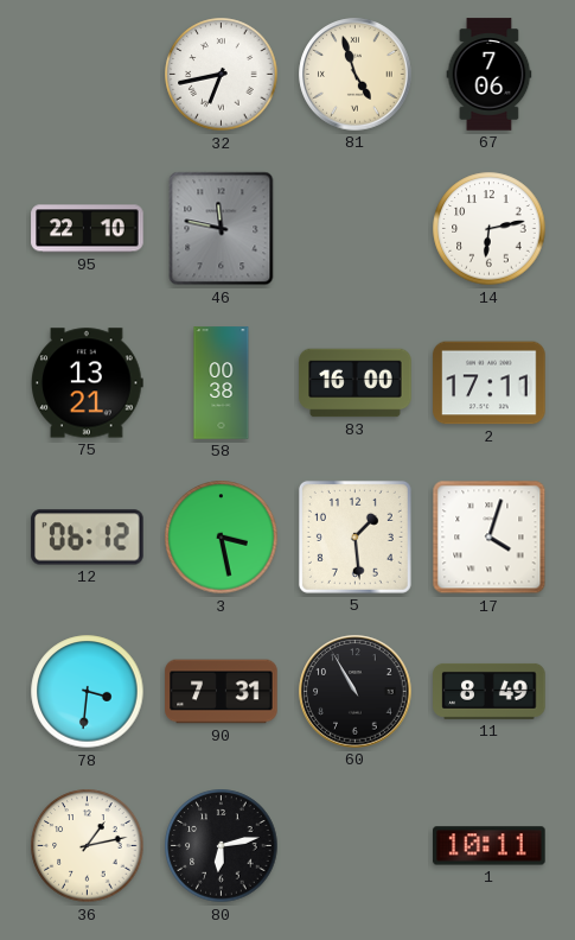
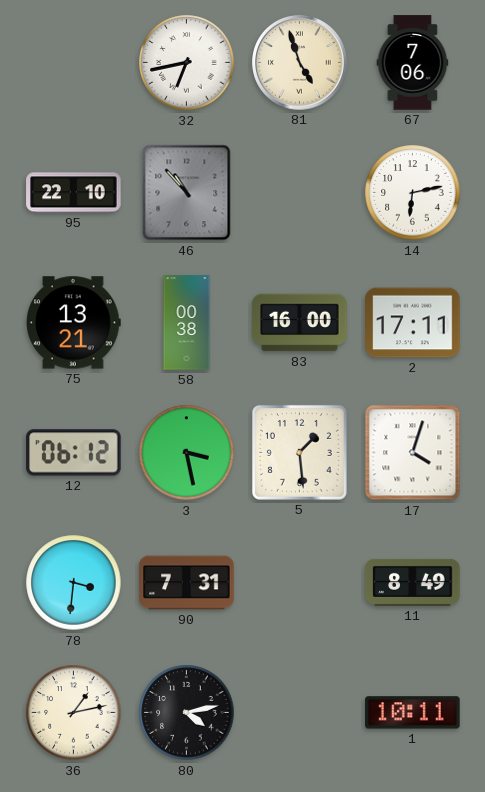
46: 11:47 -> 10:53 (187, 193)
60: 10:55 -> none (356, 692)
80: 6:13 -> 4:13 (187, 713)
